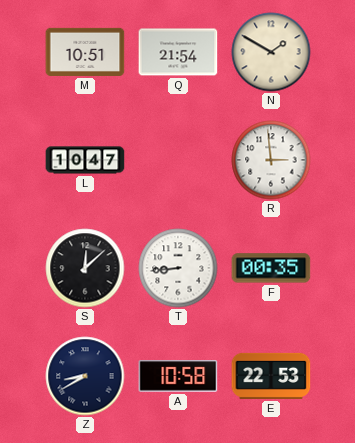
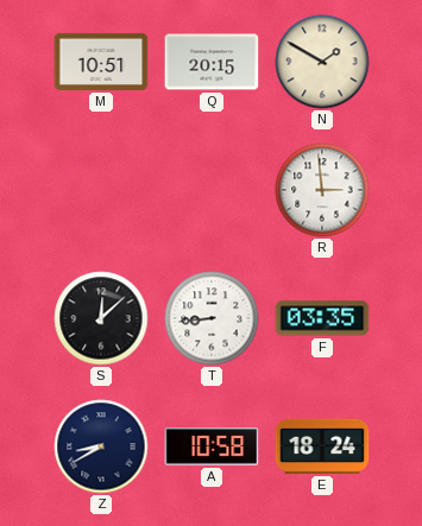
Q: 21:54 -> 20:15 (212, 62)
L: 10:47 -> none (85, 160)
F: 00:35 -> 03:35 (322, 318)
E: 22:53 -> 18:24 (322, 446)
